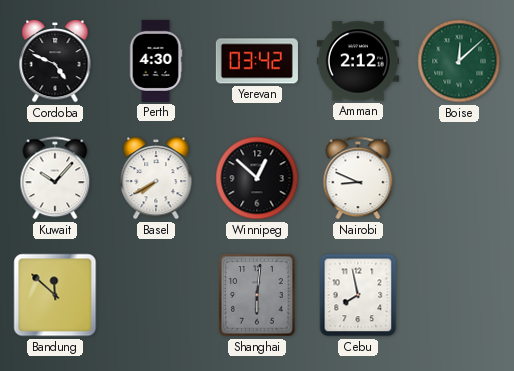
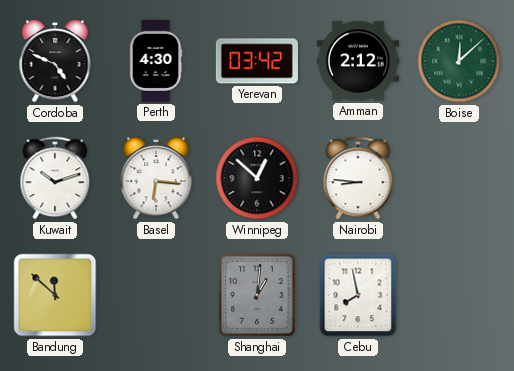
Kuwait: 10:07 -> 10:12 (55, 178)
Basel: 7:40 -> 6:16 (156, 178)
Nairobi: 8:49 -> 8:46 (358, 178)
Shanghai: 6:01 -> 1:01 (257, 295)
